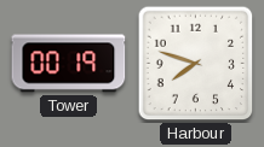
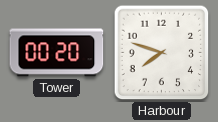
Tower: 00:19 -> 00:20 (57, 53)
